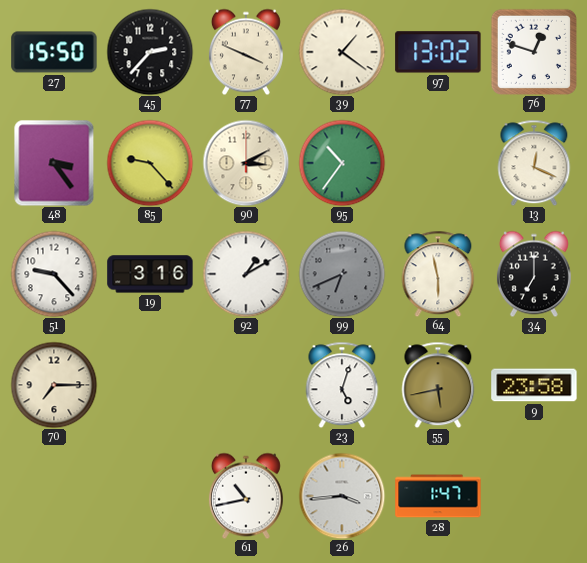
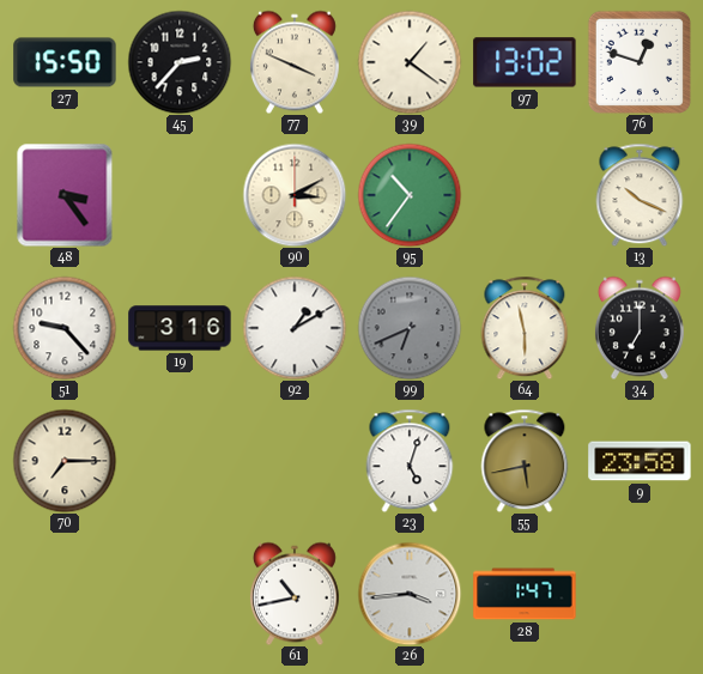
85: 9:23 -> none (150, 163)
13: 12:19 -> 10:19 (640, 195)
